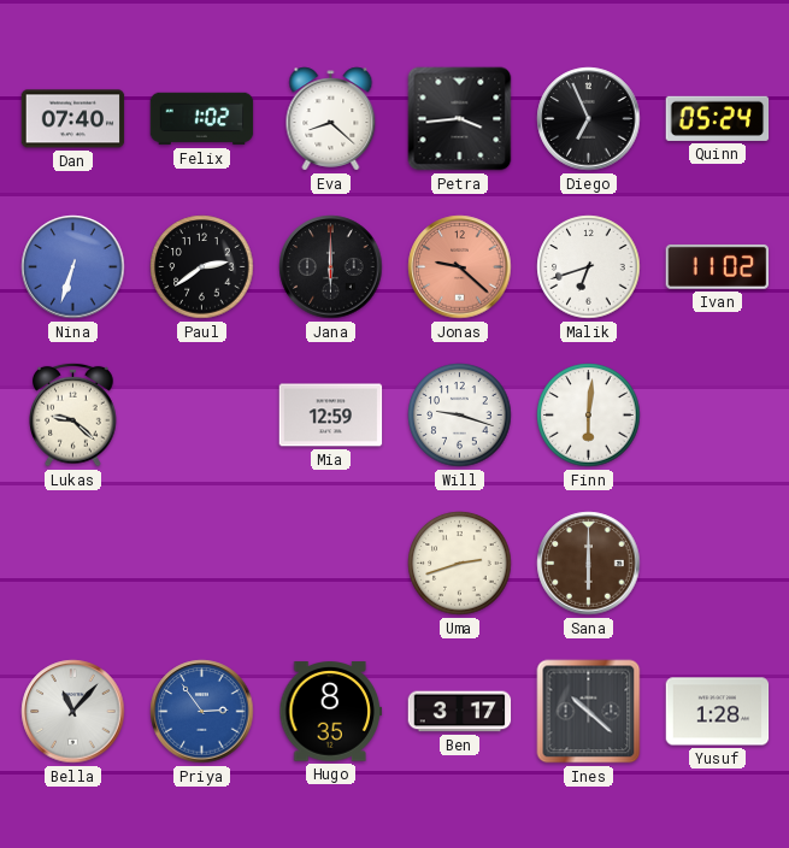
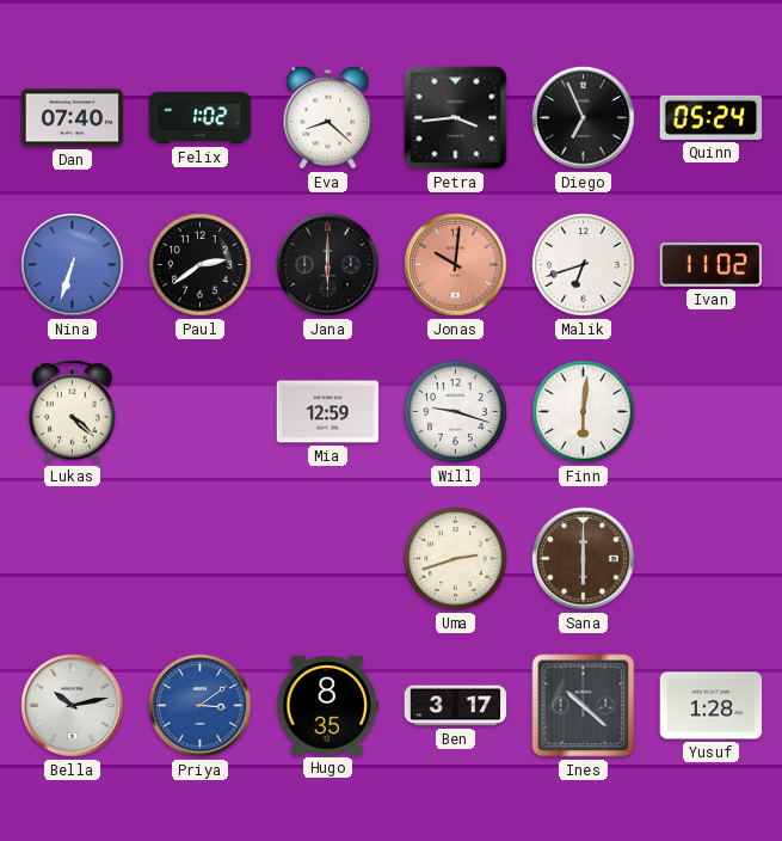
Jonas: 9:22 -> 10:01 (456, 265)
Lukas: 9:22 -> 4:22 (73, 411)
Bella: 11:07 -> 10:13 (73, 706)
Priya: 2:54 -> 3:09 (201, 706)
